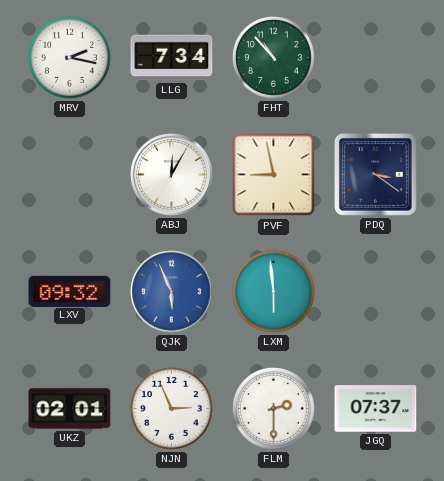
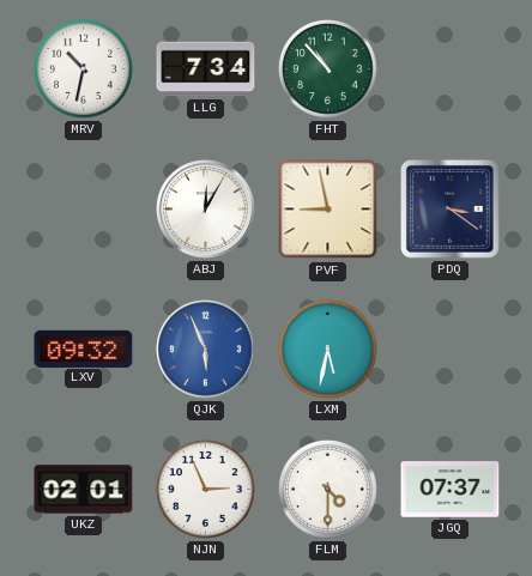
MRV: 2:17 -> 10:32 (83, 68)
LXM: 5:59 -> 5:32 (327, 348)
FLM: 2:30 -> 4:30 (327, 489)
